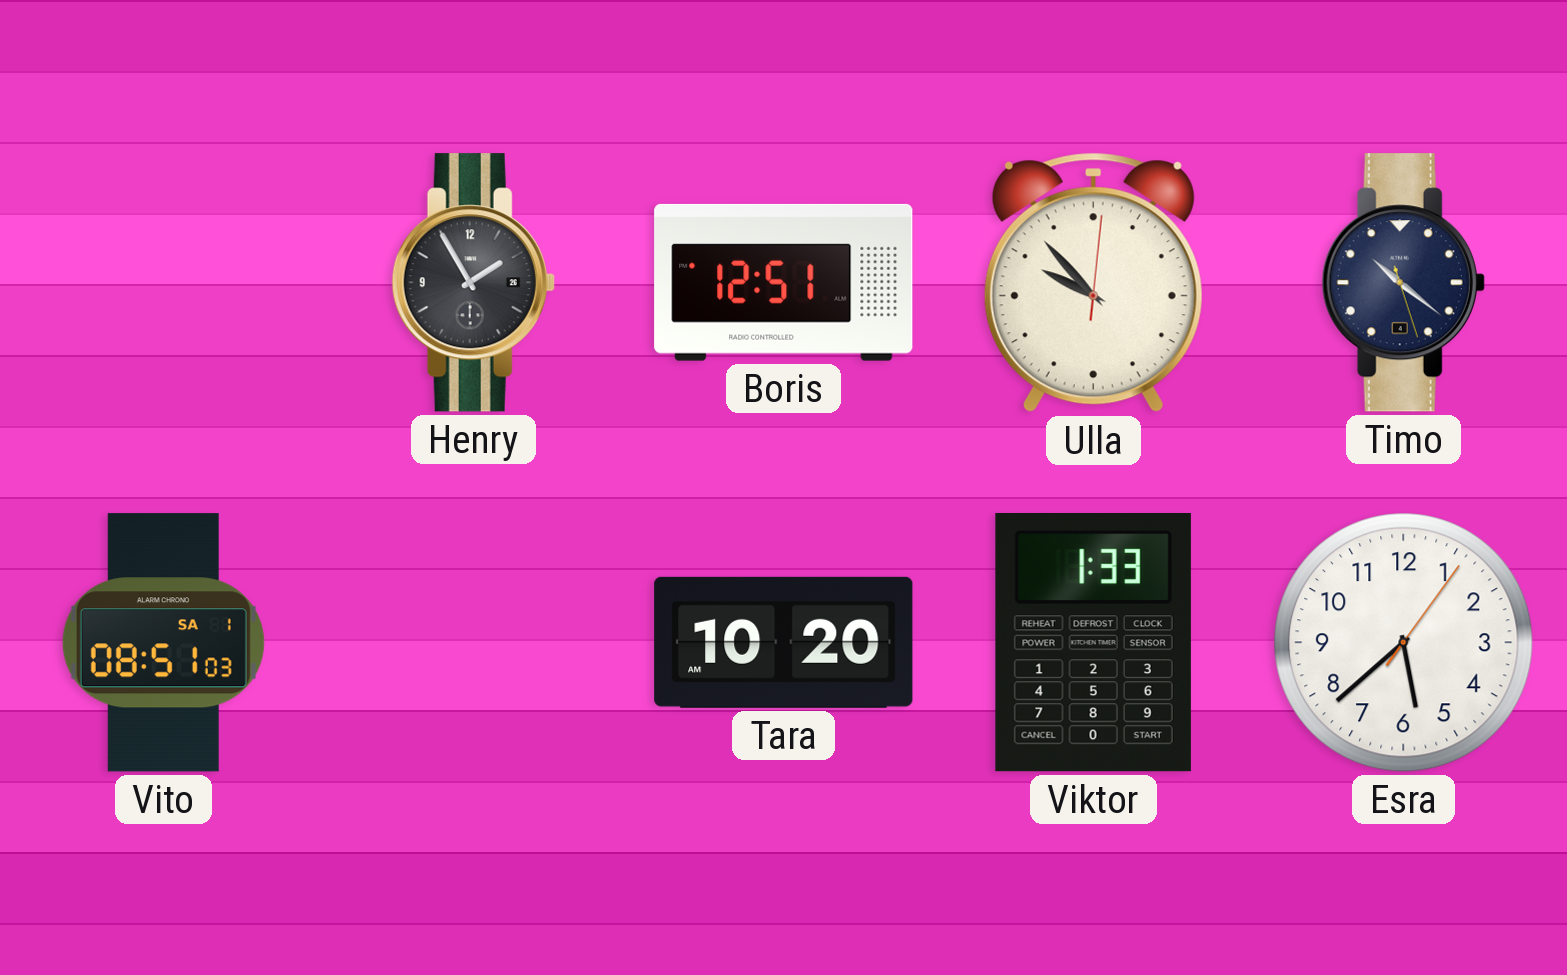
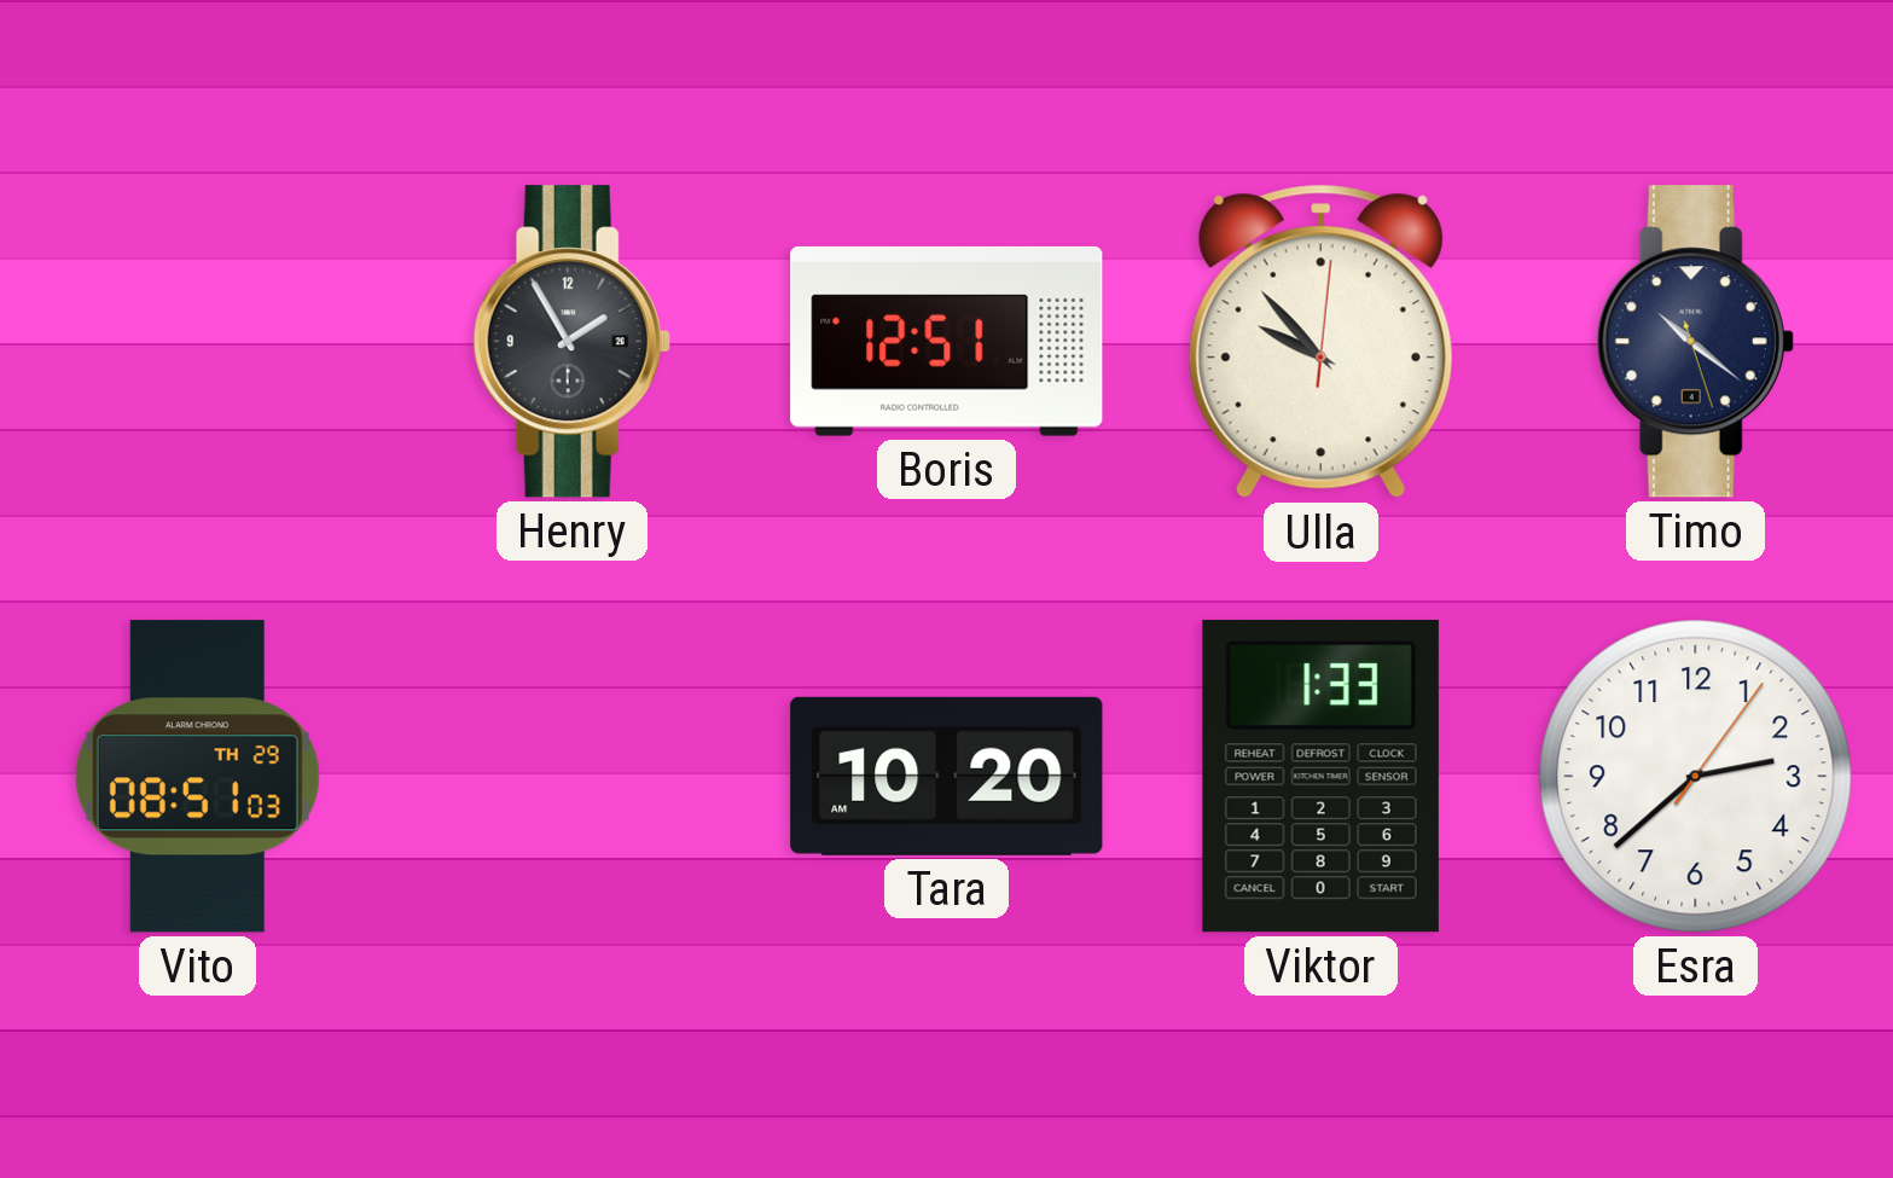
Vito date: SA 1 -> TH 29 (197, 777)
Esra: 5:38 -> 2:38 (1696, 777)
